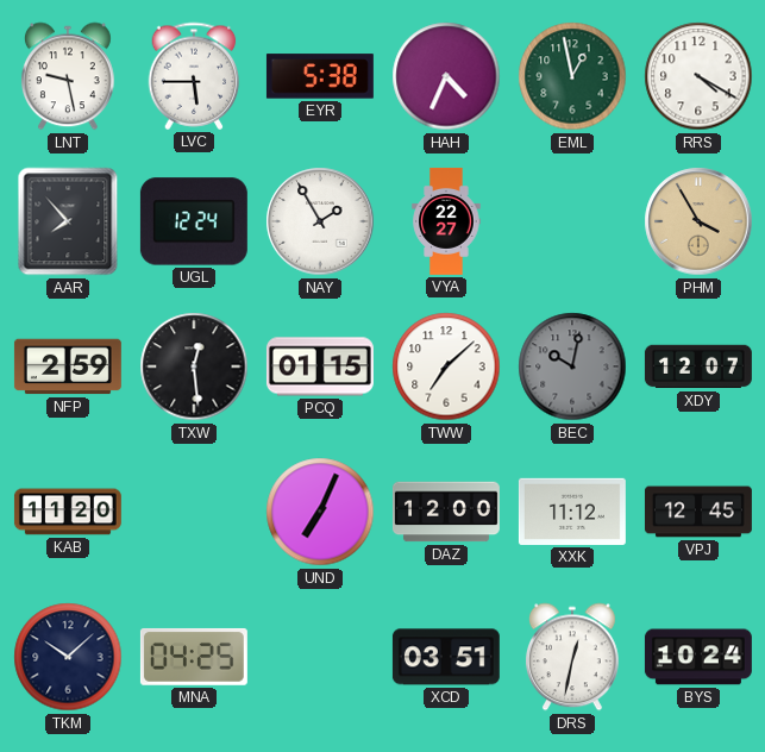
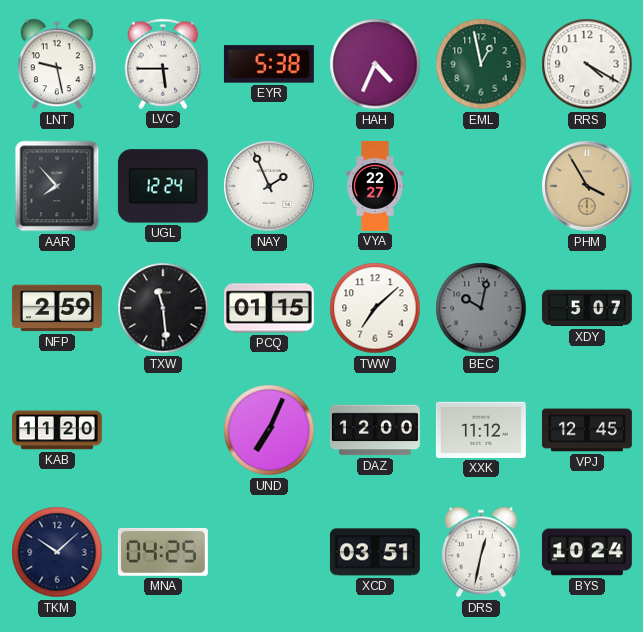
NAY: 1:55 -> 1:56 (269, 186)
TXW: 12:29 -> 11:29 (163, 308)
XDY: 12:07 -> 5:07 (587, 308)
